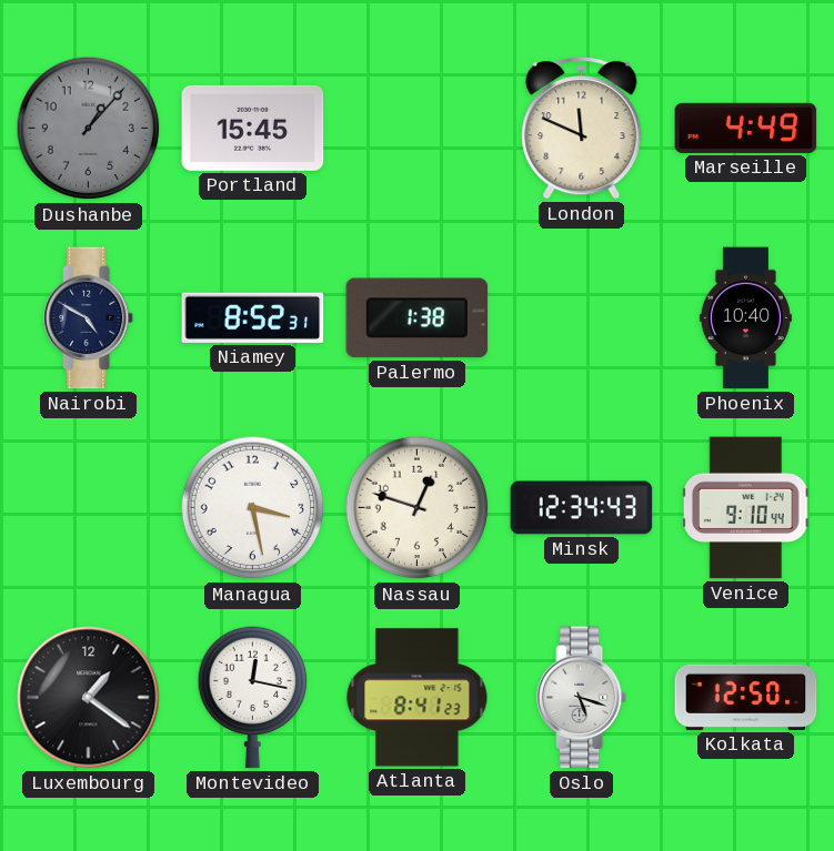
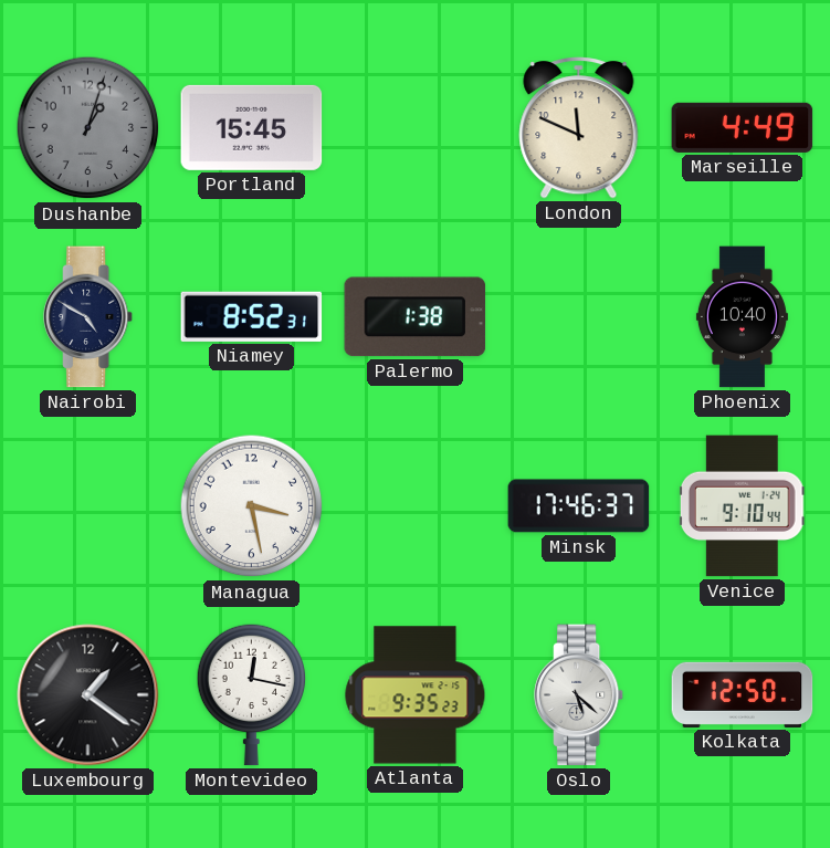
Dushanbe: 1:07 -> 1:03 (88, 128)
Nassau: 12:48 -> none (418, 508)
Minsk: 12:34 -> 17:46 (579, 506)
Atlanta: 8:41 -> 9:35 (416, 695)
Oslo: 5:18 -> 5:22 (579, 695)
